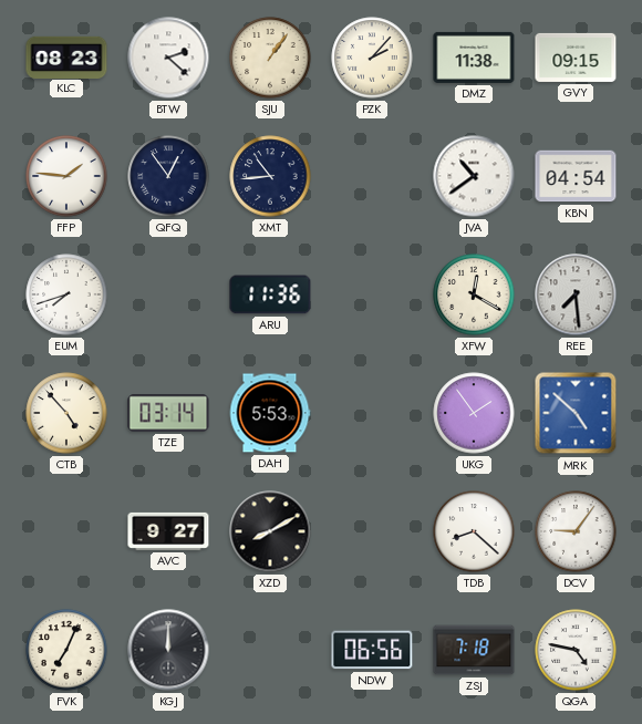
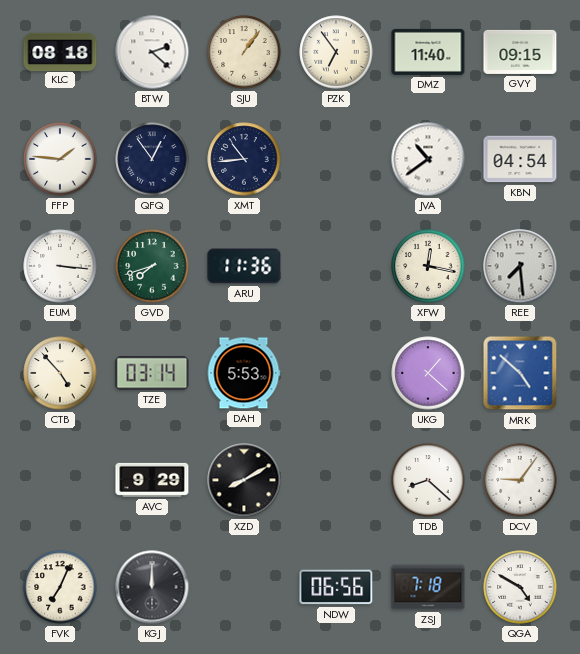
KLC: 08:23 -> 08:18 (60, 51)
PZK: 2:07 -> 6:54 (336, 52)
DMZ: 11:38 -> 11:40 (428, 52)
EUM: 7:42 -> 3:16 (60, 266)
GVD: none -> 7:42 (152, 266)
XFW: 12:20 -> 12:17 (428, 266)
UKG: 1:54 -> 1:22 (428, 373)
AVC: 9:27 -> 9:29 (152, 480)
QGA: 4:47 -> 4:50 (520, 587)
